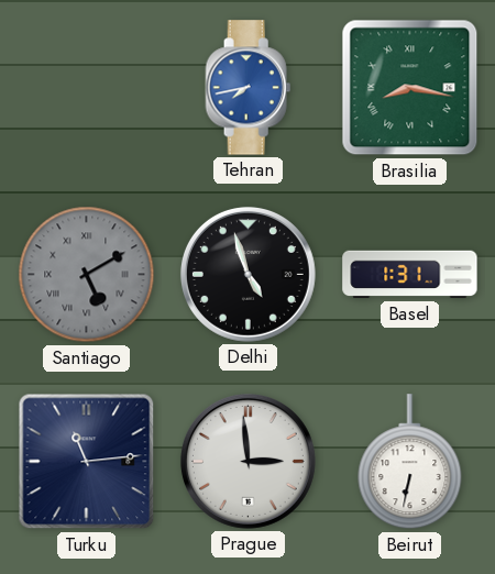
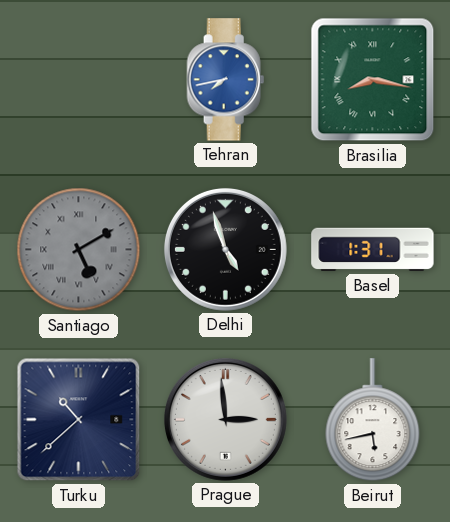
Turku: 11:14 -> 10:38 (79, 420)
Beirut: 6:32 -> 5:43 (373, 420)
